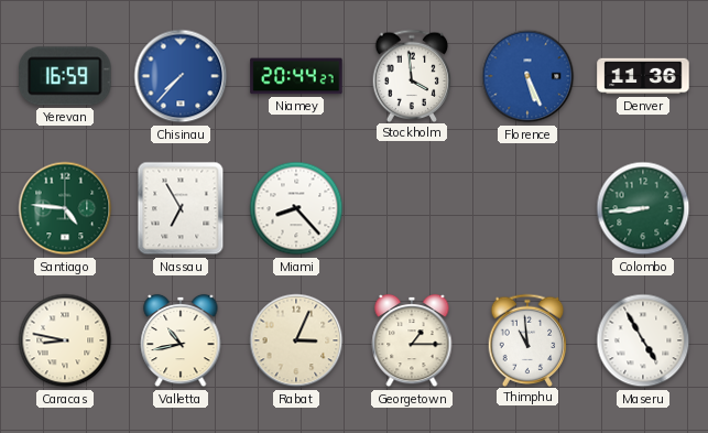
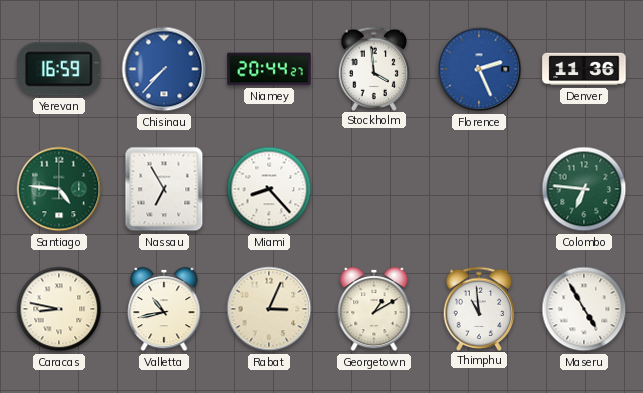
Florence: 5:26 -> 2:26 (479, 69)
Colombo: 8:44 -> 6:46 (584, 189)
Georgetown: 1:15 -> 1:10 (374, 309)
